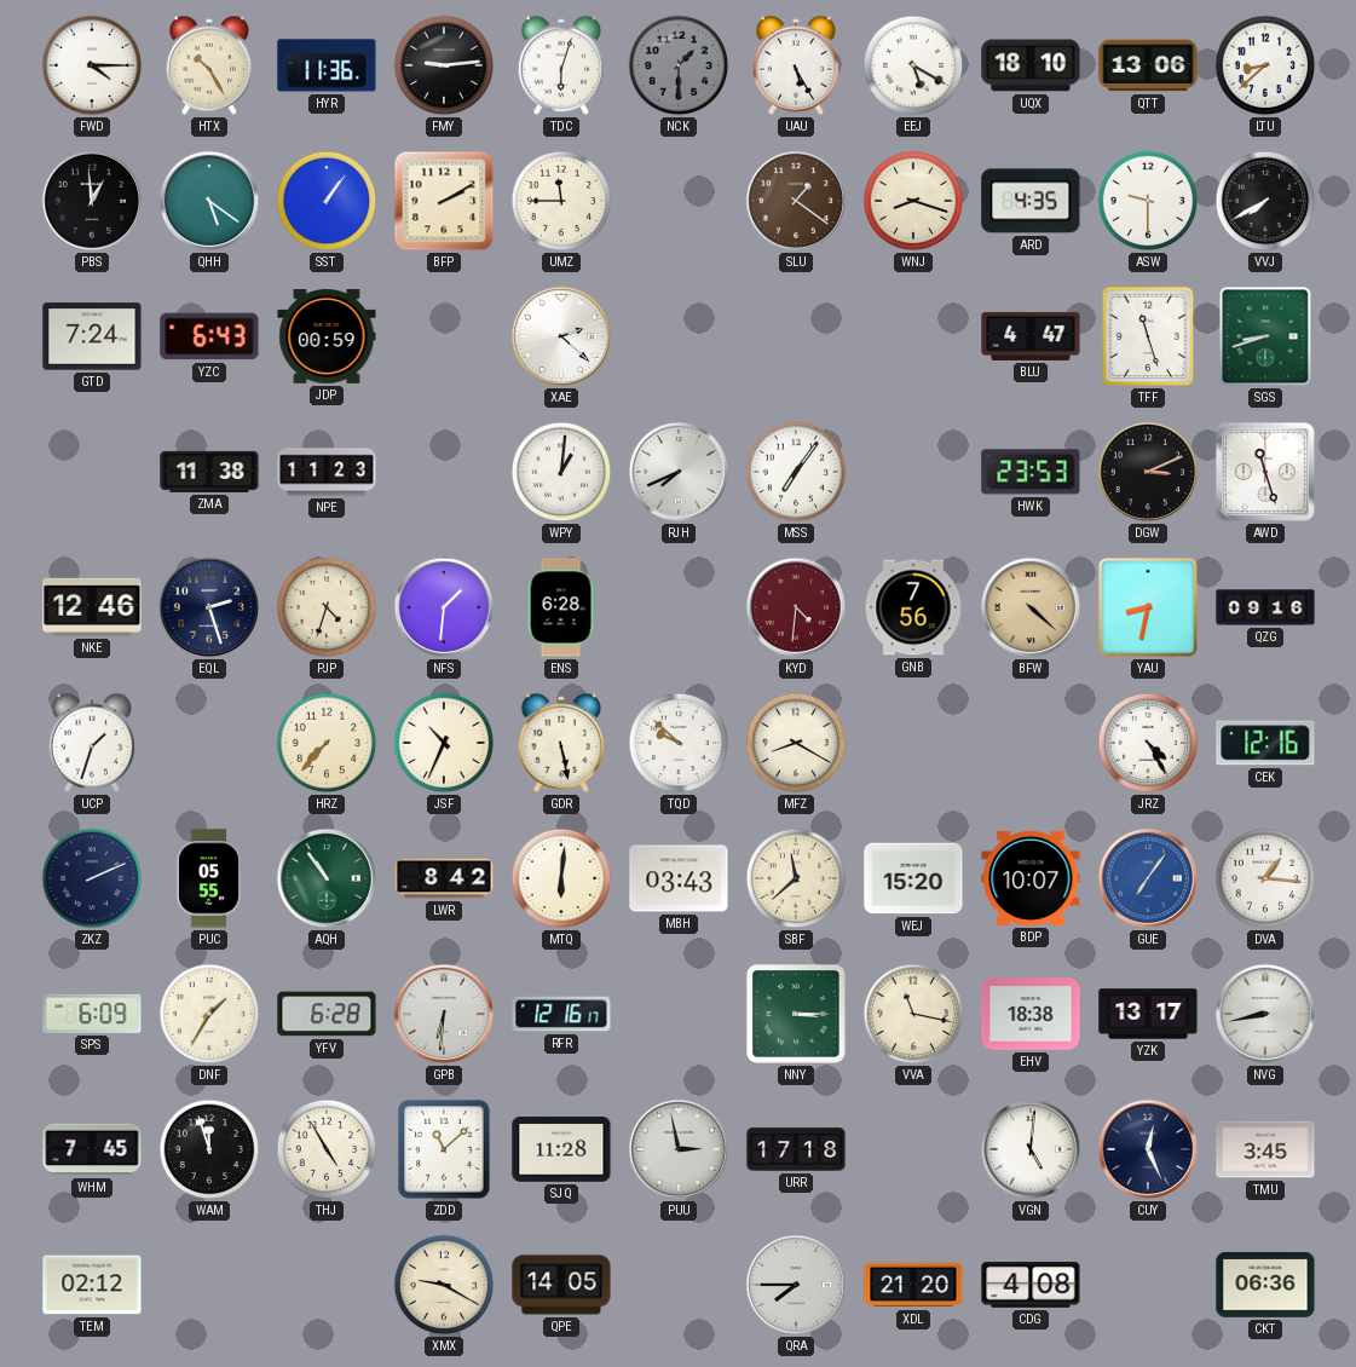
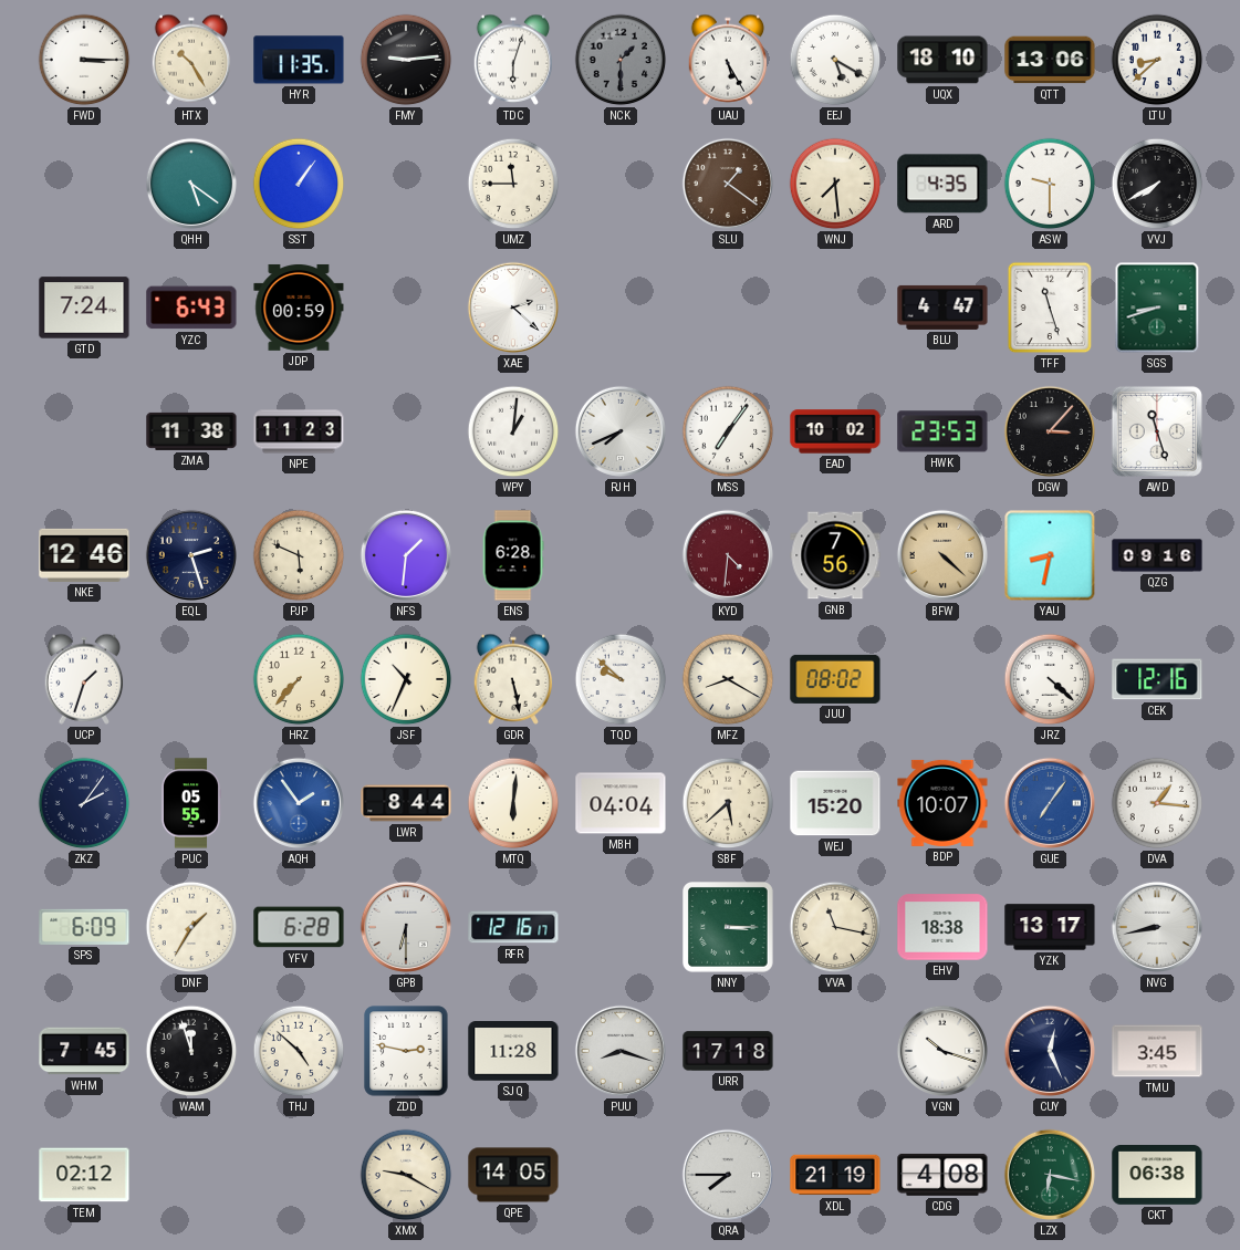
FWD: 4:15 -> 3:15 (84, 60)
HYR: 11:36 -> 11:35 (299, 60)
PBS: 12:59 -> none (92, 201)
BFP: 2:10 -> none (444, 201)
WNJ: 8:18 -> 7:29 (835, 184)
EAD: none -> 10:02 (835, 431)
DGW: 3:11 -> 3:07 (1050, 431)
PJP: 4:33 -> 5:49 (299, 555)
JUU: none -> 08:02 (835, 679)
JRZ: 4:25 -> 4:22 (1050, 679)
ZKZ: 2:11 -> 2:06 (84, 803)
AQH: 10:54 -> 1:54 (299, 803)
AQH dial: green -> blue (299, 803)
LWR: 8:42 -> 8:44 (406, 803)
MBH: 03:43 -> 04:04 (621, 803)
SBF: 11:38 -> 5:38 (728, 803)
GPB: 6:31 -> 6:30 (406, 927)
THJ: 4:55 -> 4:52 (299, 1051)
ZDD: 11:08 -> 2:47 (406, 1051)
PUU: 2:58 -> 8:18 (621, 1051)
VGN: 5:01 -> 10:18 (942, 1051)
XDL: 21:20 -> 21:19 (835, 1175)
LZX: none -> 6:17 (1050, 1175)
CKT: 06:36 -> 06:38 (1157, 1176)
